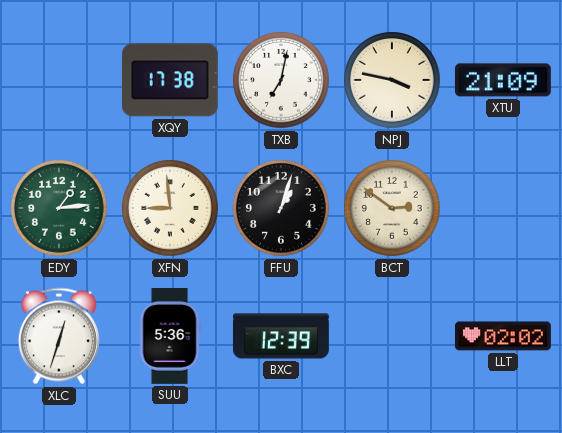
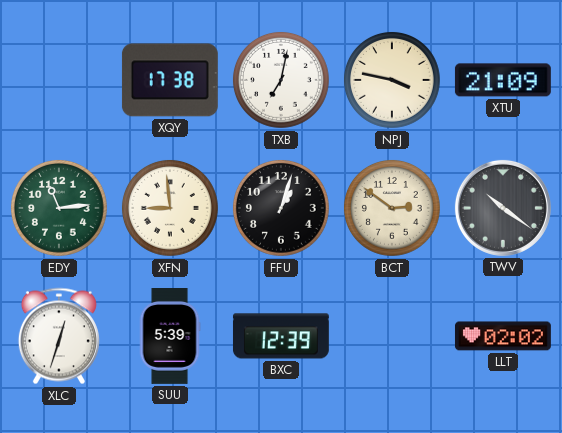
EDY: 1:14 -> 11:14 (59, 208)
TWV: none -> 10:21 (503, 208)
SUU: 5:36 -> 5:39 (170, 337)
